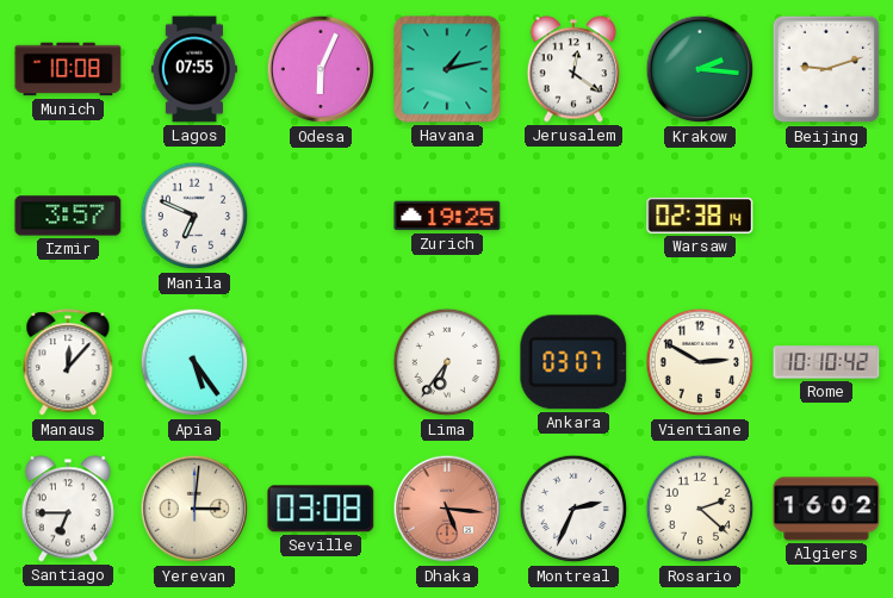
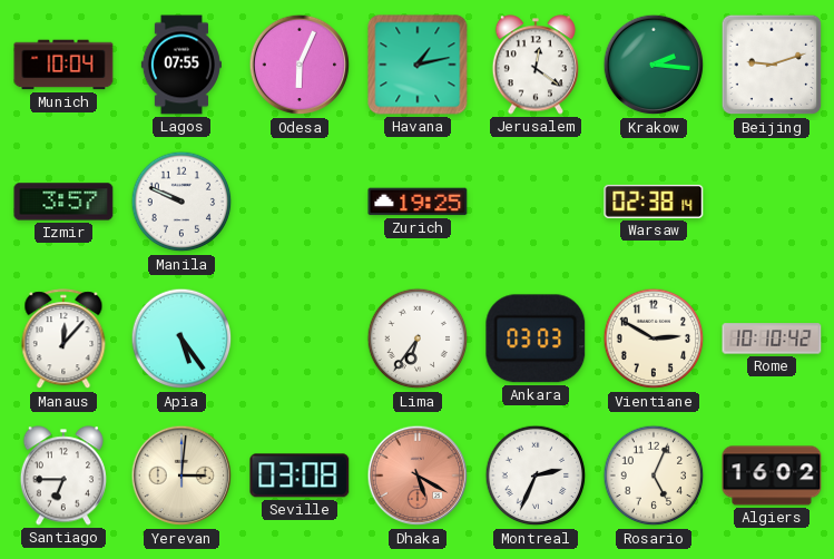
Munich: 10:08 -> 10:04 (63, 65)
Manila: 6:49 -> 9:49 (181, 202)
Ankara: 03:07 -> 03:03 (536, 339)
Dhaka: 5:16 -> 5:20 (418, 475)
Rosario: 2:22 -> 5:04 (654, 475)
